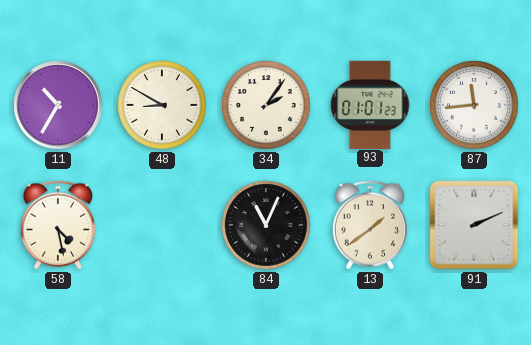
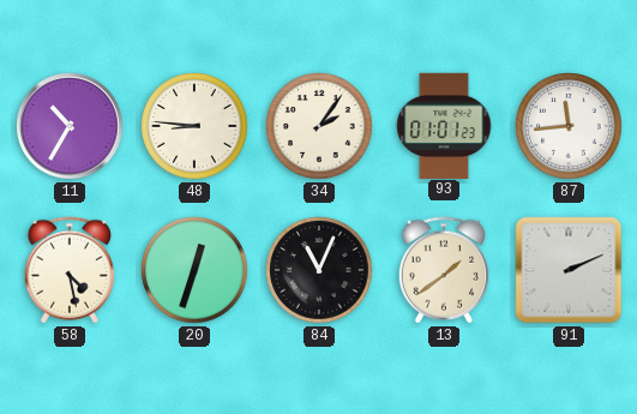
48: 8:50 -> 8:46 (194, 126)
20: none -> 12:33 (194, 270)
